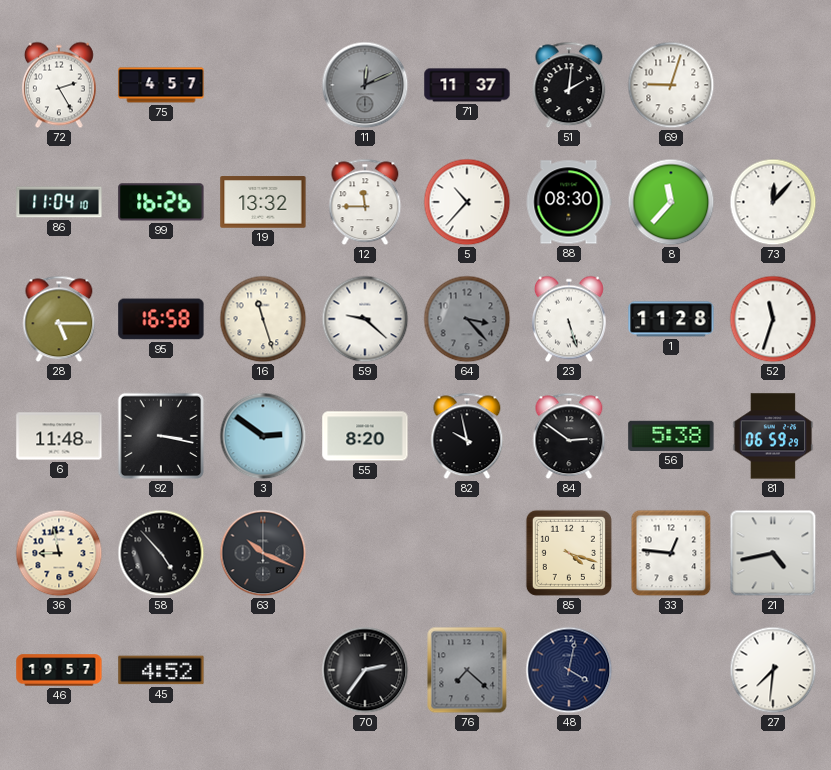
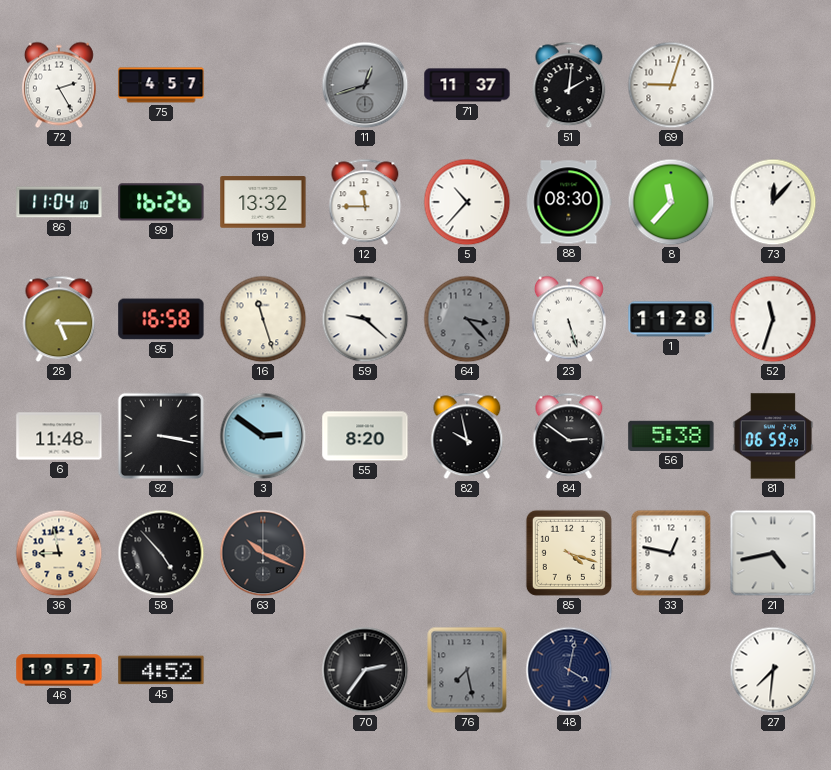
11: 12:11 -> 12:42 (365, 85)
33: 12:46 -> 12:47 (671, 553)
76: 7:22 -> 7:28 (467, 670)
